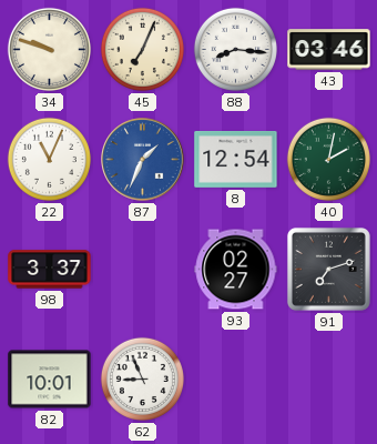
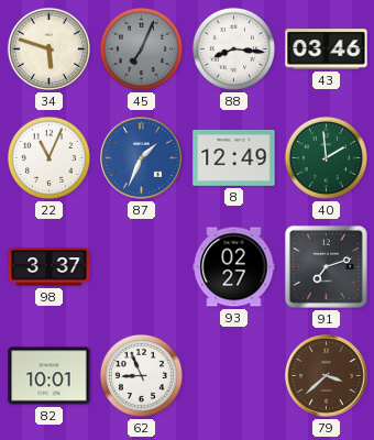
34: 9:48 -> 5:48 (48, 48)
45 dial: cream -> grey (141, 48)
8: 12:54 -> 12:49 (234, 158)
40: 2:02 -> 1:59 (326, 157)
79: none -> 3:38 (327, 376)
